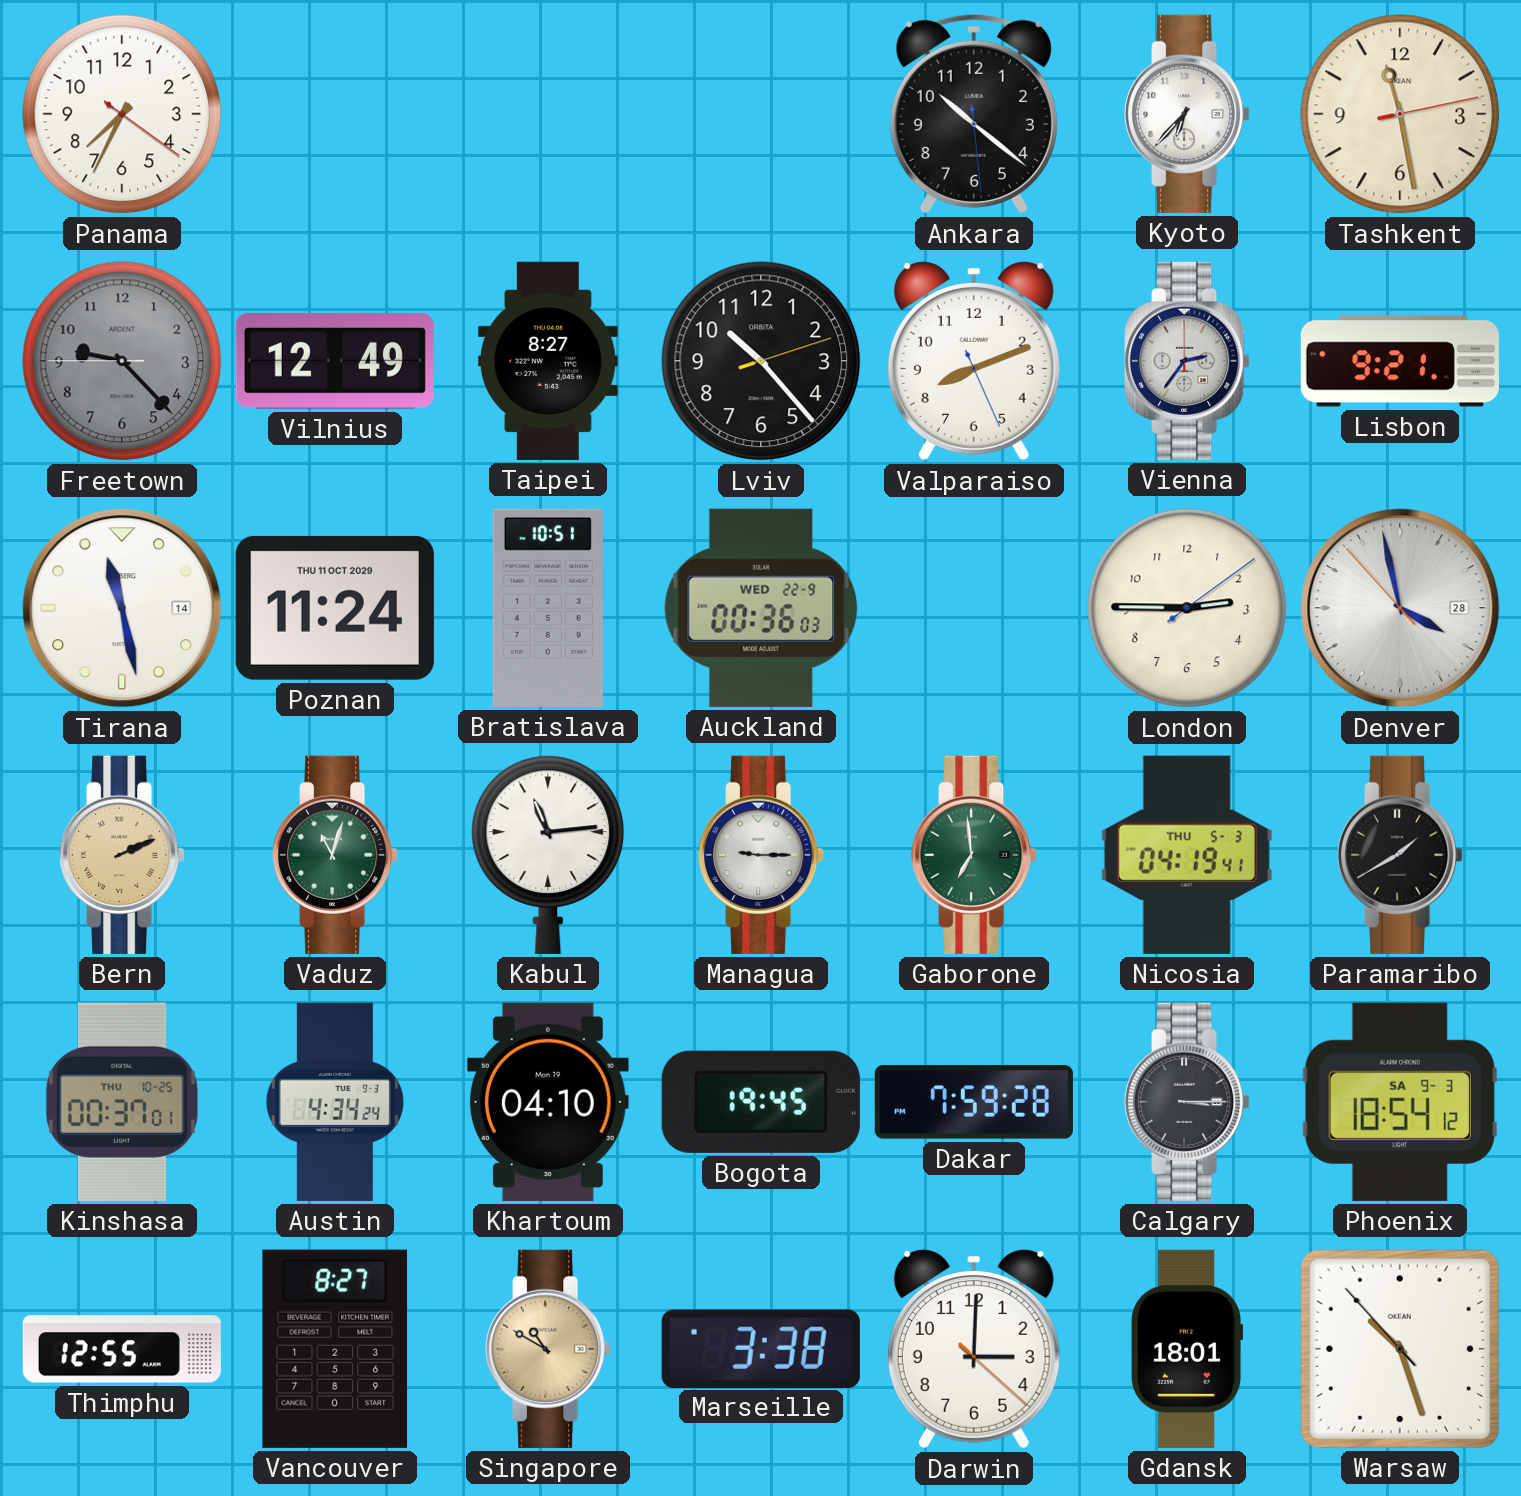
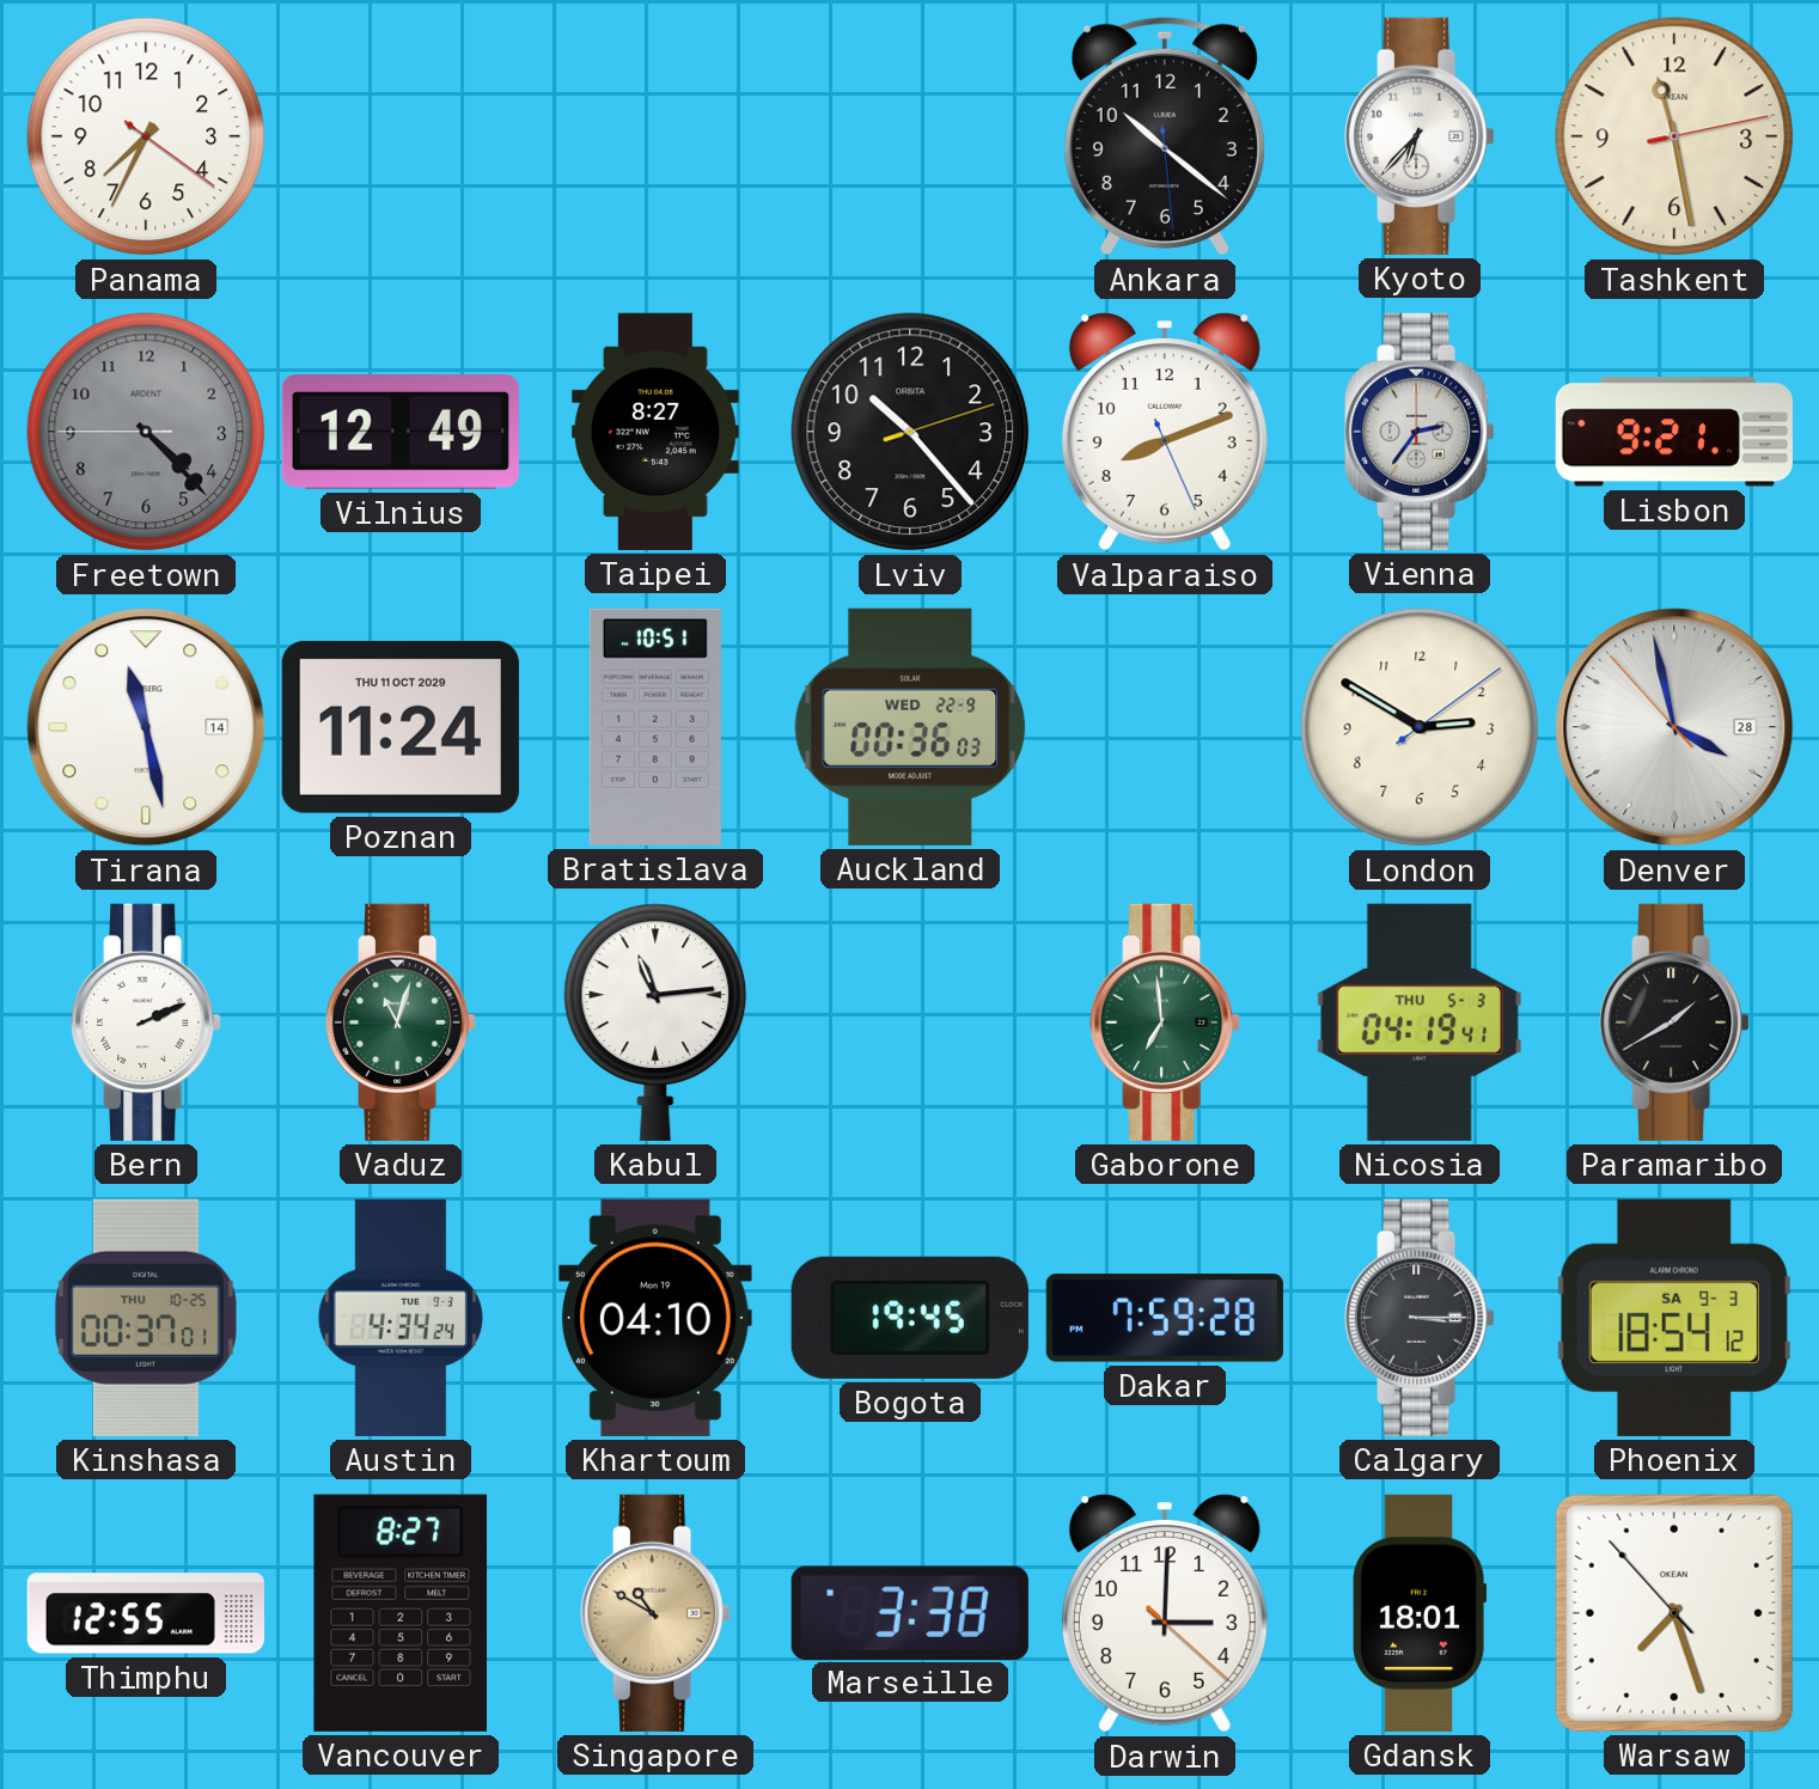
Freetown: 9:22 -> 4:22 (146, 432)
London: 2:45 -> 2:50 (1420, 727)
Bern dial: champagne -> white (146, 1022)
Managua: 9:15 -> none (761, 855)
Warsaw: 10:26 -> 7:26 (1674, 1613)
